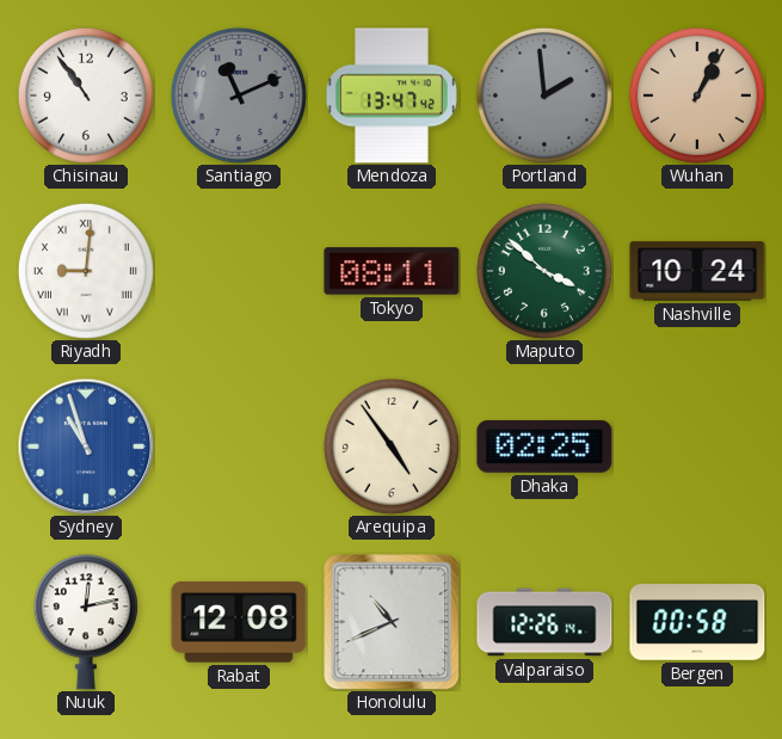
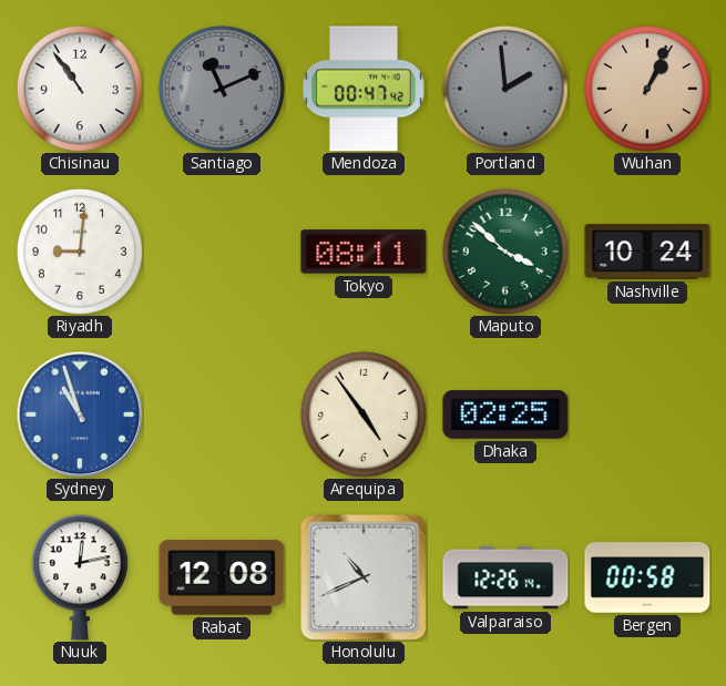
Mendoza: 13:47 -> 00:47 (364, 89)
Riyadh numerals: Roman -> Arabic (80, 252)
